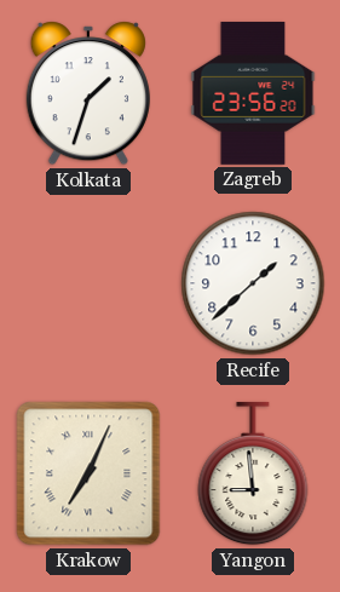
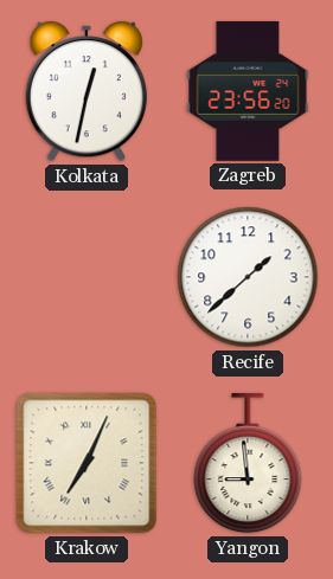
Kolkata: 1:33 -> 12:32 (87, 91)
